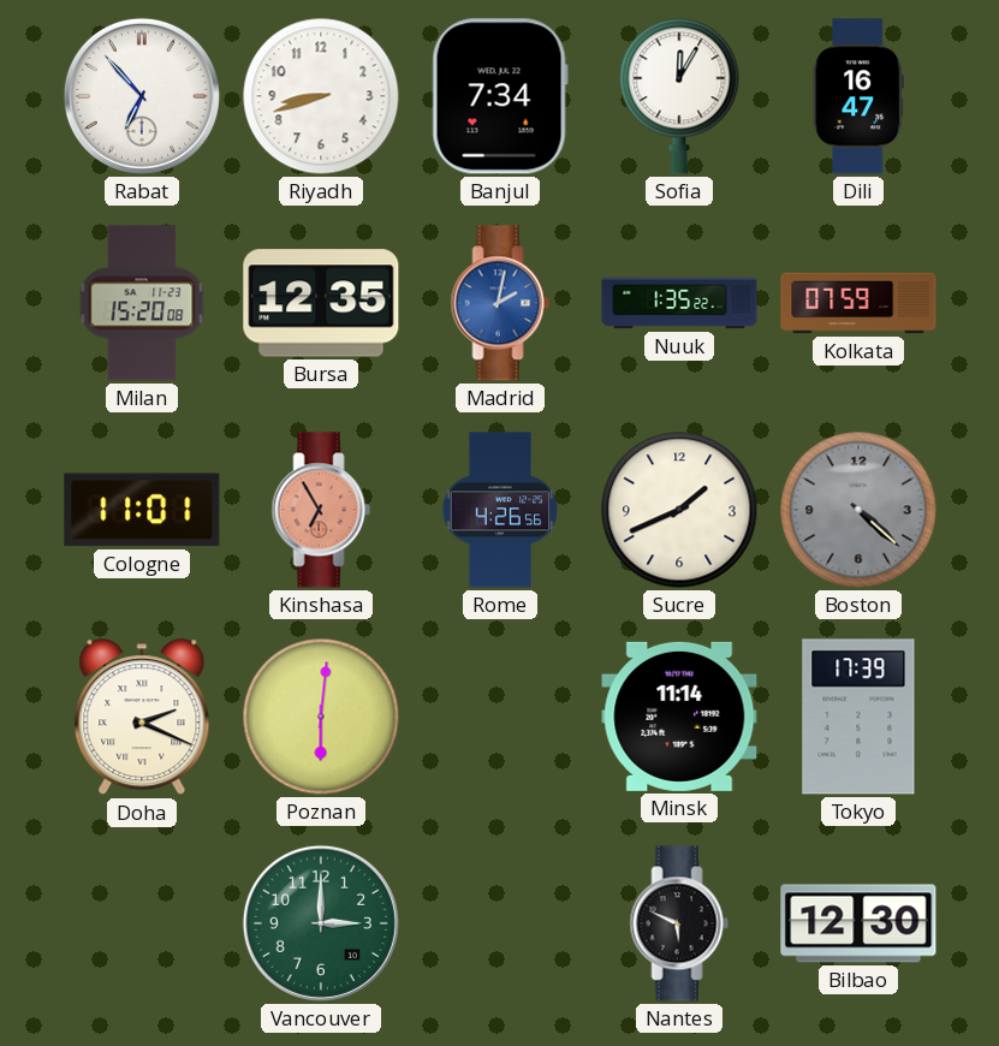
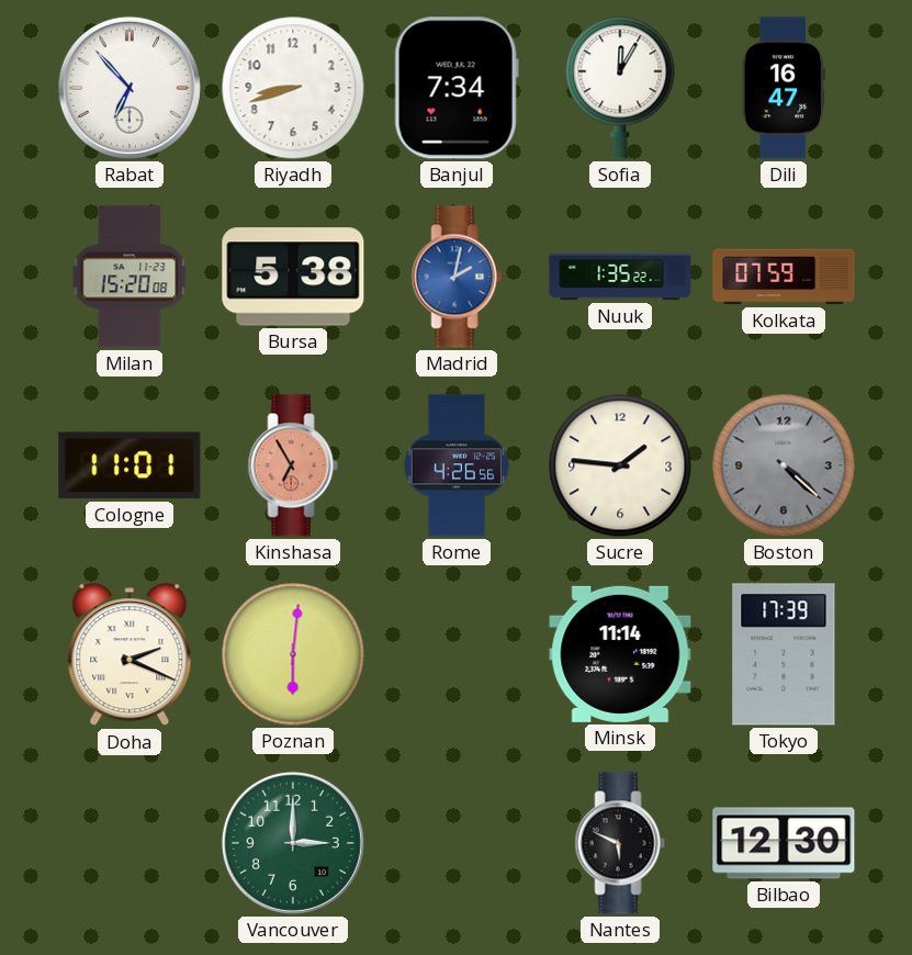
Bursa: 12:35 -> 5:38 (293, 277)
Sucre: 1:41 -> 1:46 (620, 465)
